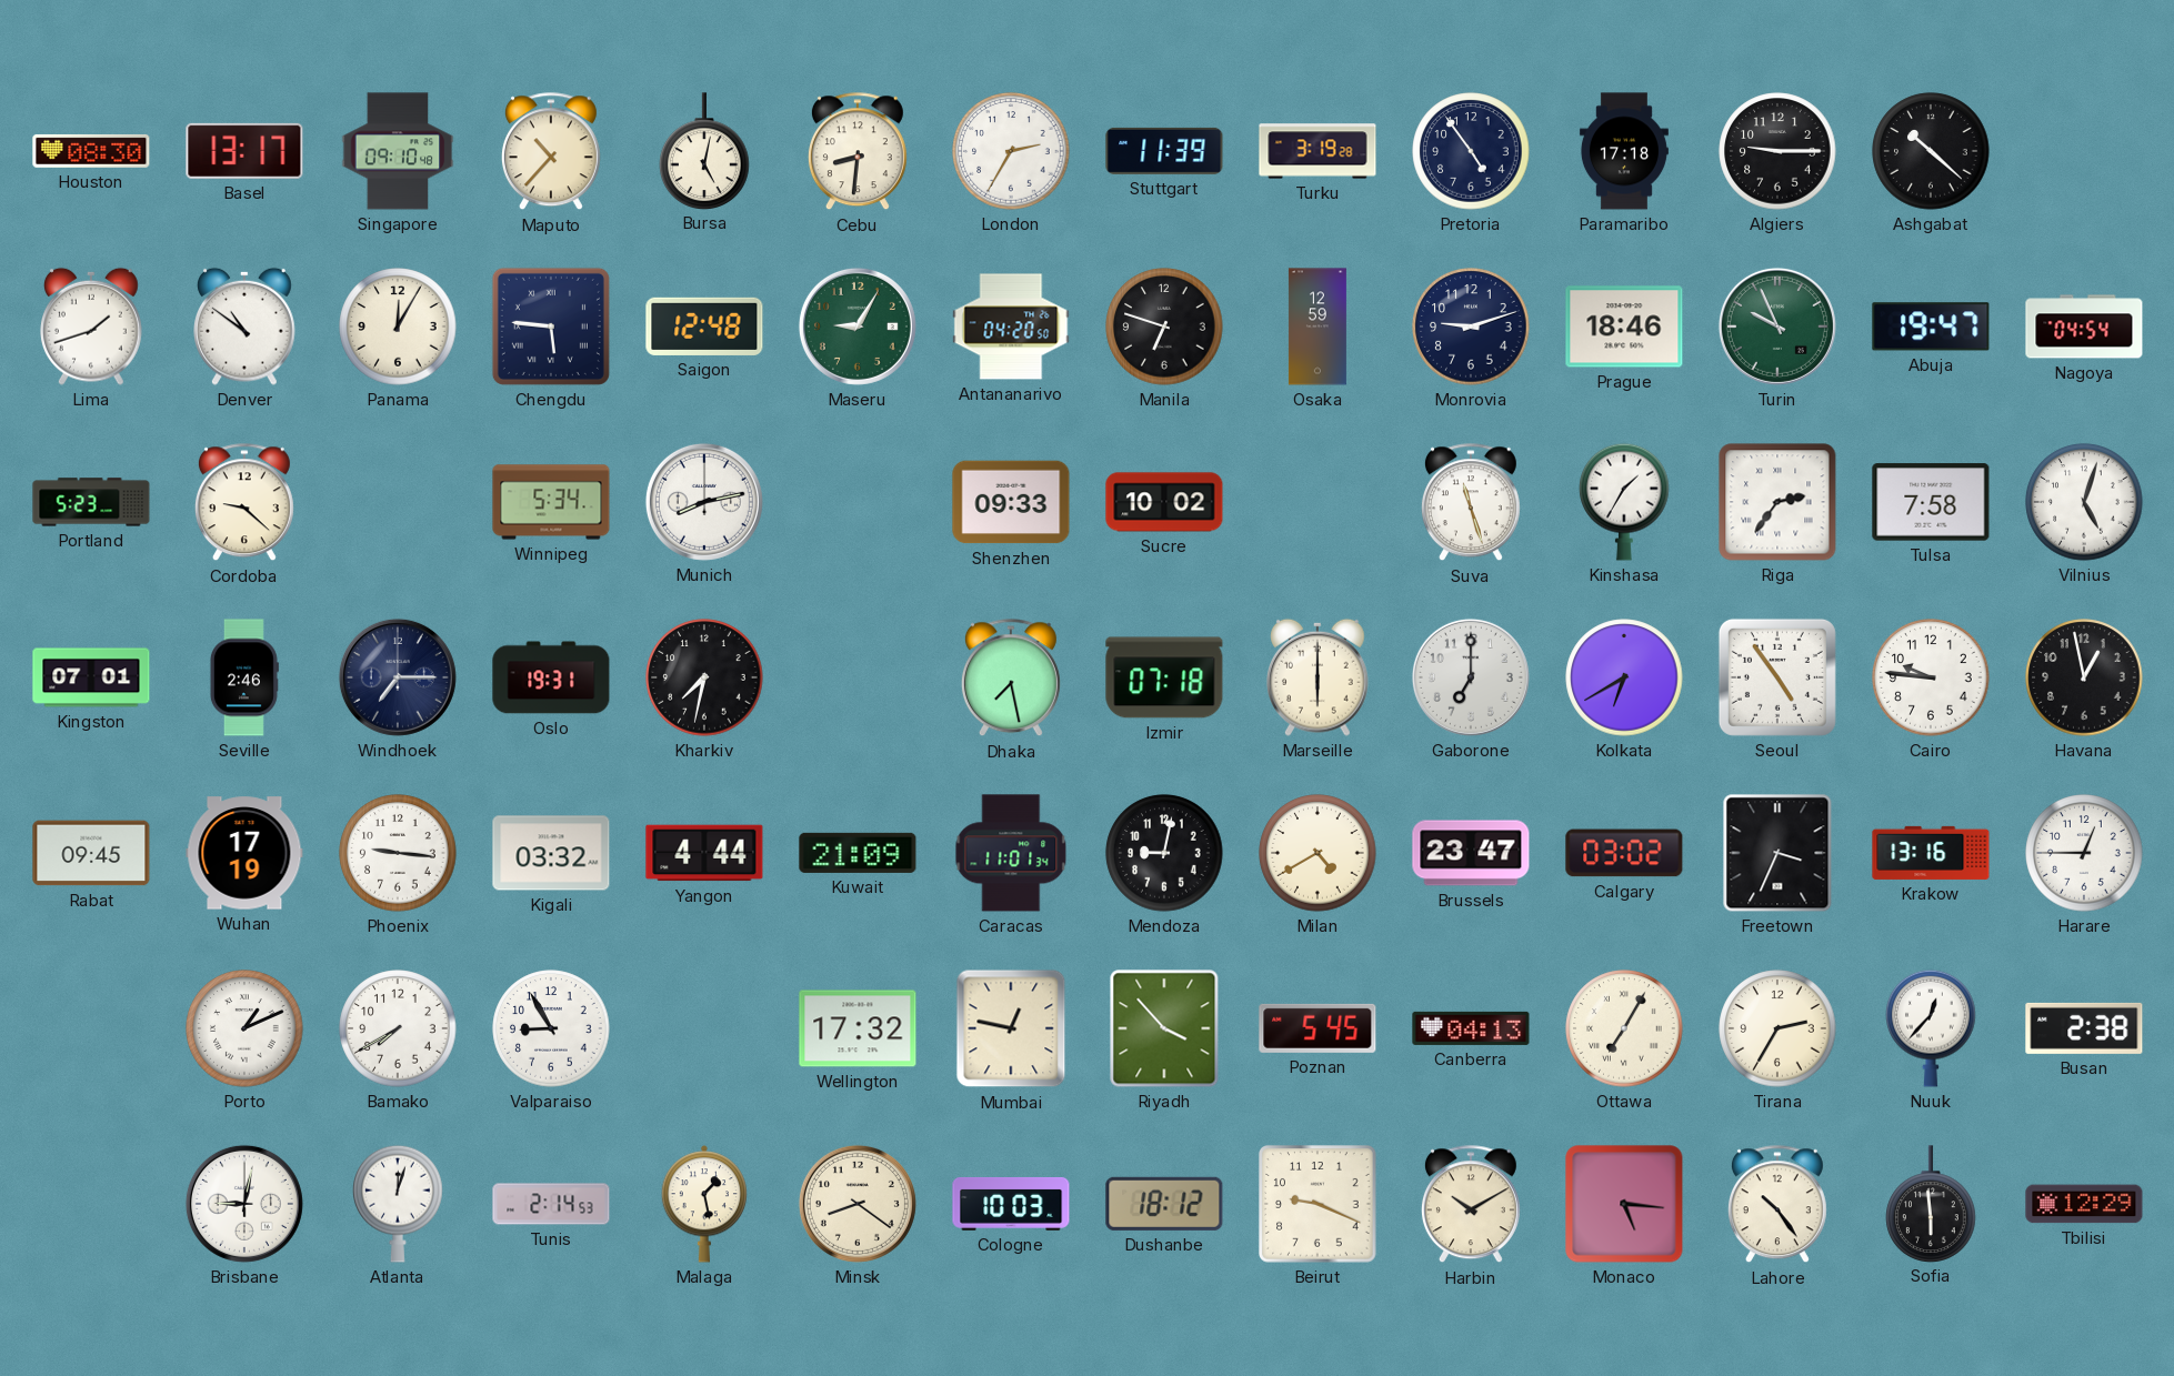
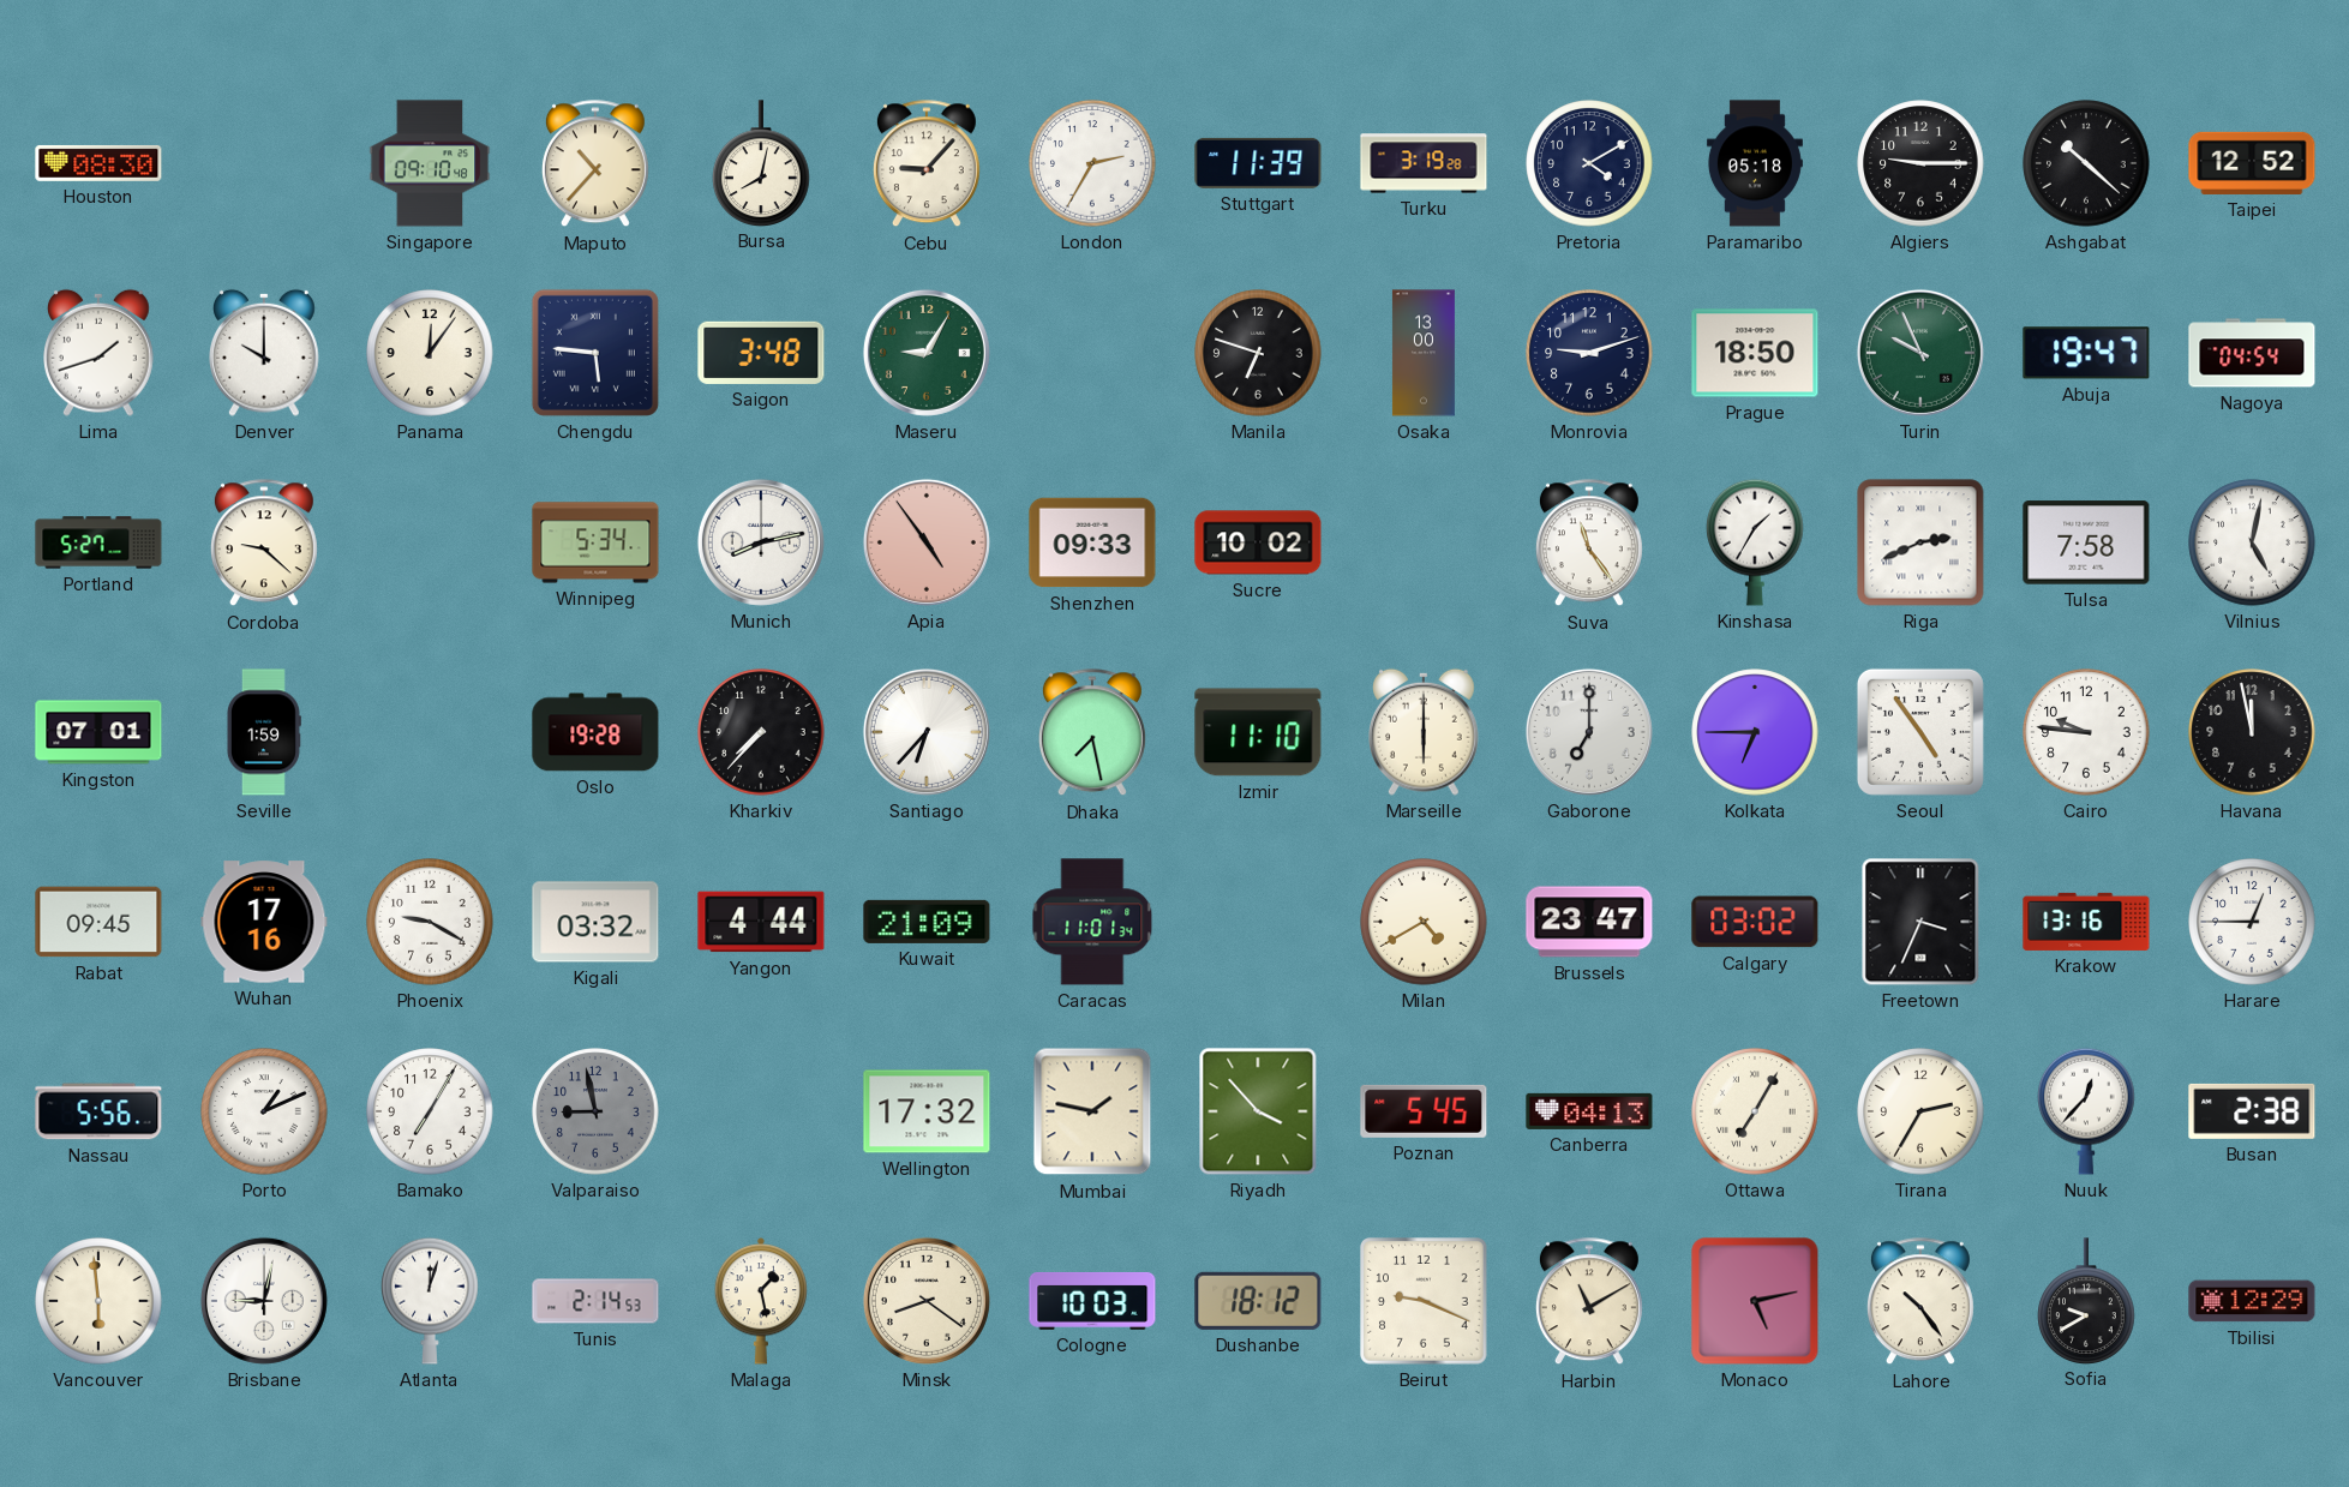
Basel: 13:17 -> none (244, 151)
Bursa: 5:02 -> 8:02 (761, 163)
Cebu: 8:31 -> 9:07 (927, 164)
Pretoria: 4:54 -> 4:10 (1589, 163)
Paramaribo: 17:18 -> 05:18 (1755, 163)
Taipei: none -> 12:52 (2252, 163)
Denver: 10:51 -> 10:00 (265, 353)
Panama: 12:05 -> 12:06 (430, 353)
Saigon: 12:48 -> 3:48 (761, 353)
Antananarivo: 04:20 -> none (1011, 327)
Osaka: 12:59 -> 13:00 (1424, 353)
Prague: 18:46 -> 18:50 (1755, 353)
Portland: 5:23 -> 5:27 (98, 542)
Apia: none -> 4:54 (927, 542)
Suva: 11:27 -> 11:24 (1589, 544)
Riga: 2:36 -> 2:41 (1920, 542)
Vilnius: 5:03 -> 5:02 (2252, 542)
Seville: 2:46 -> 1:59 (263, 732)
Windhoek: 7:15 -> none (398, 677)
Oslo: 19:31 -> 19:28 (595, 732)
Kharkiv: 7:32 -> 7:37 (761, 732)
Santiago: none -> 6:37 (927, 732)
Izmir: 07:18 -> 11:10 (1258, 732)
Kolkata: 6:40 -> 6:45 (1755, 732)
Havana: 12:58 -> 11:58 (2252, 732)
Wuhan: 17:19 -> 17:16 (264, 922)
Phoenix: 9:16 -> 9:20 (430, 922)
Mendoza: 9:02 -> none (1164, 853)
Nassau: none -> 5:56 (98, 1111)
Bamako: 7:40 -> 7:05 (430, 1111)
Valparaiso: 8:55 -> 8:58 (595, 1111)
Valparaiso dial: white -> grey (595, 1111)
Mumbai: 12:47 -> 1:47 (1092, 1111)
Vancouver: none -> 5:59 (98, 1301)
Harbin: 10:10 -> 11:10 (1589, 1302)
Monaco: 5:16 -> 5:13 (1755, 1301)
Sofia: 5:59 -> 9:40 (2086, 1301)
